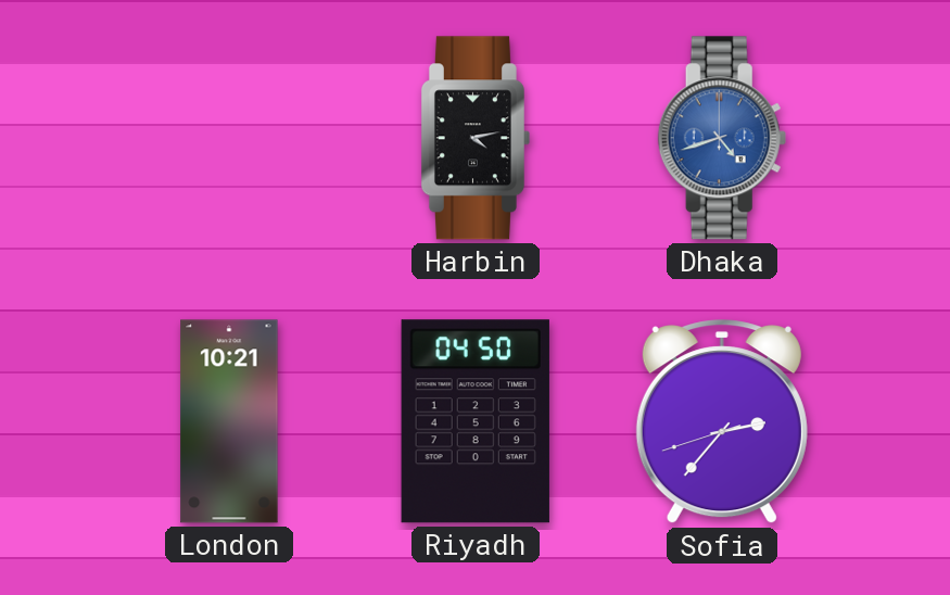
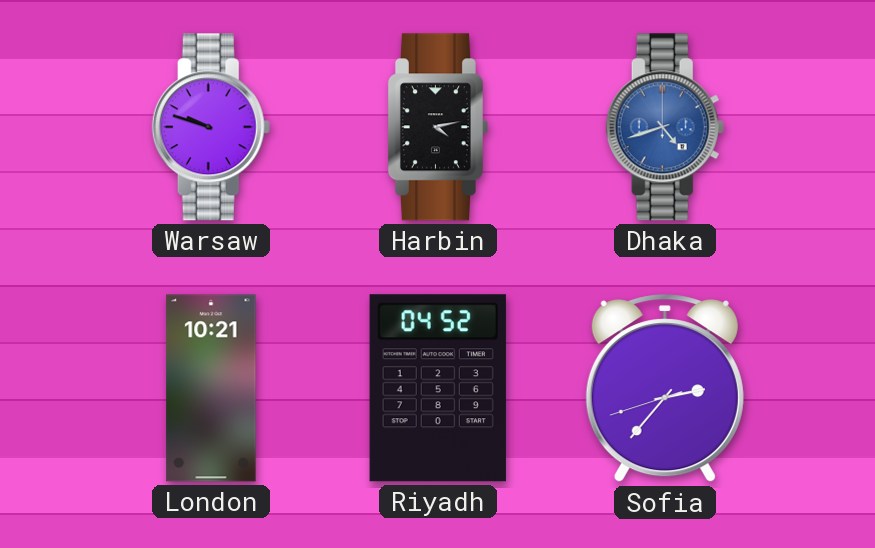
Warsaw: none -> 9:48 (211, 127)
Riyadh: 04:50 -> 04:52 (438, 388)
